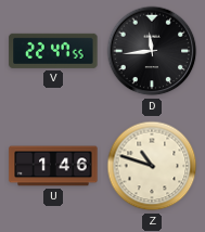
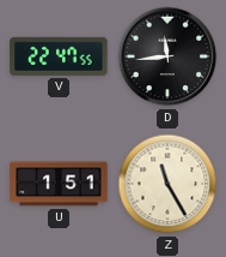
U: 1:46 -> 1:51 (59, 184)
Z: 10:48 -> 11:25 (167, 184)
